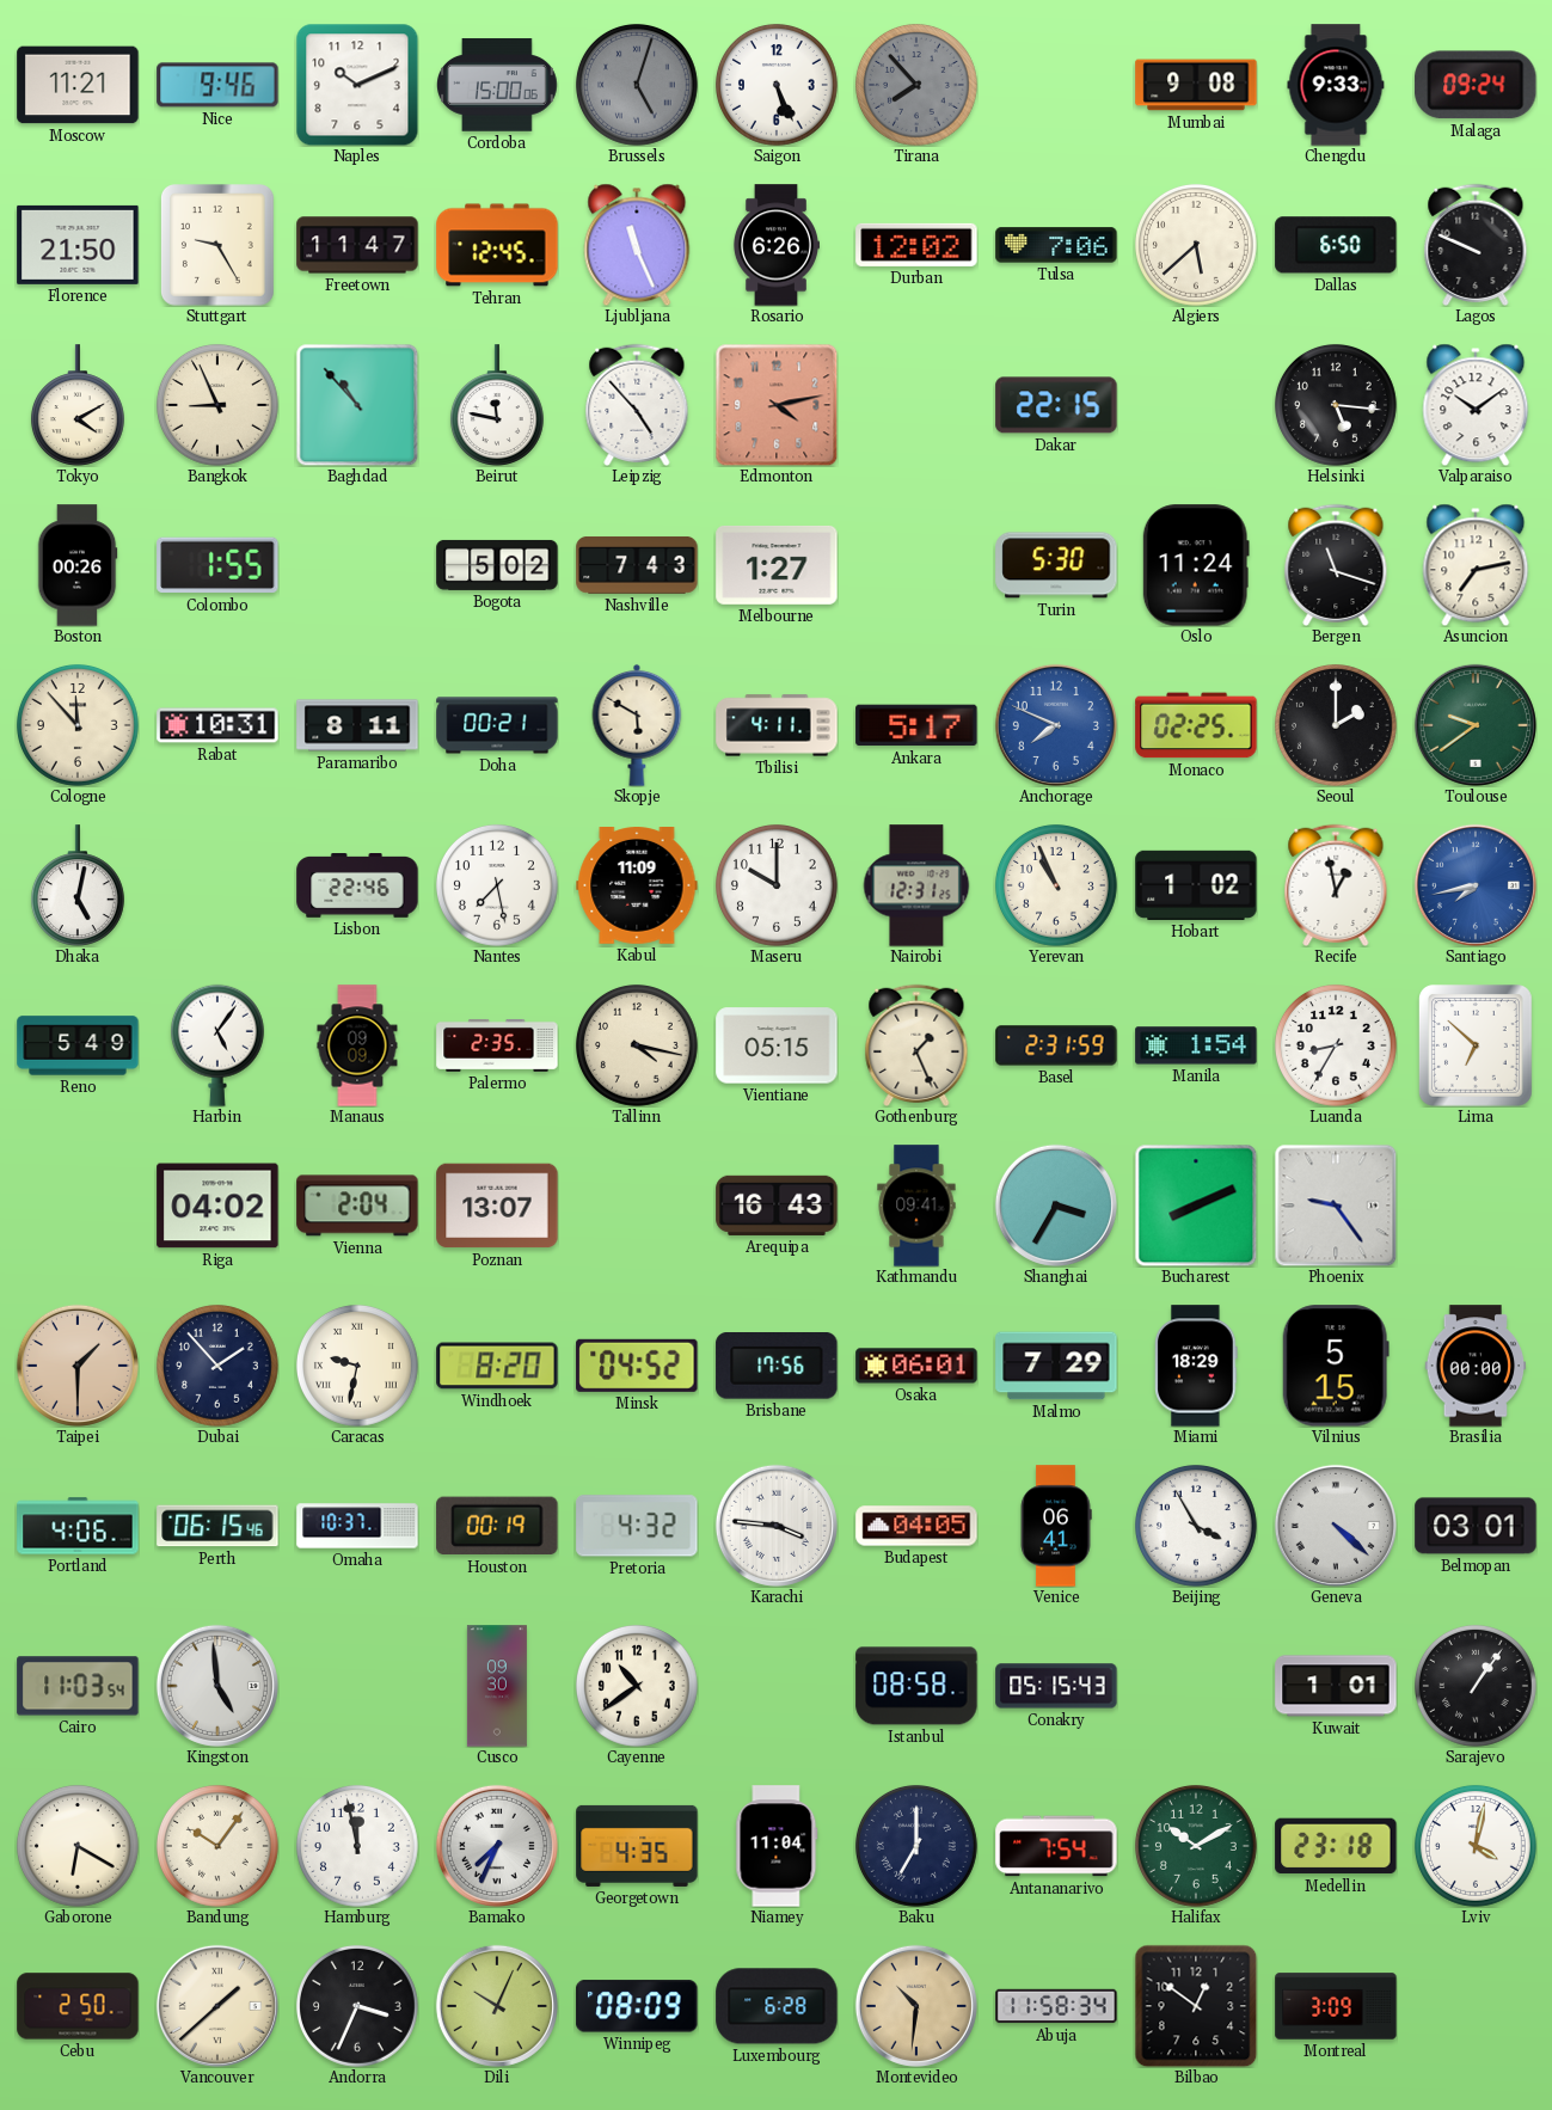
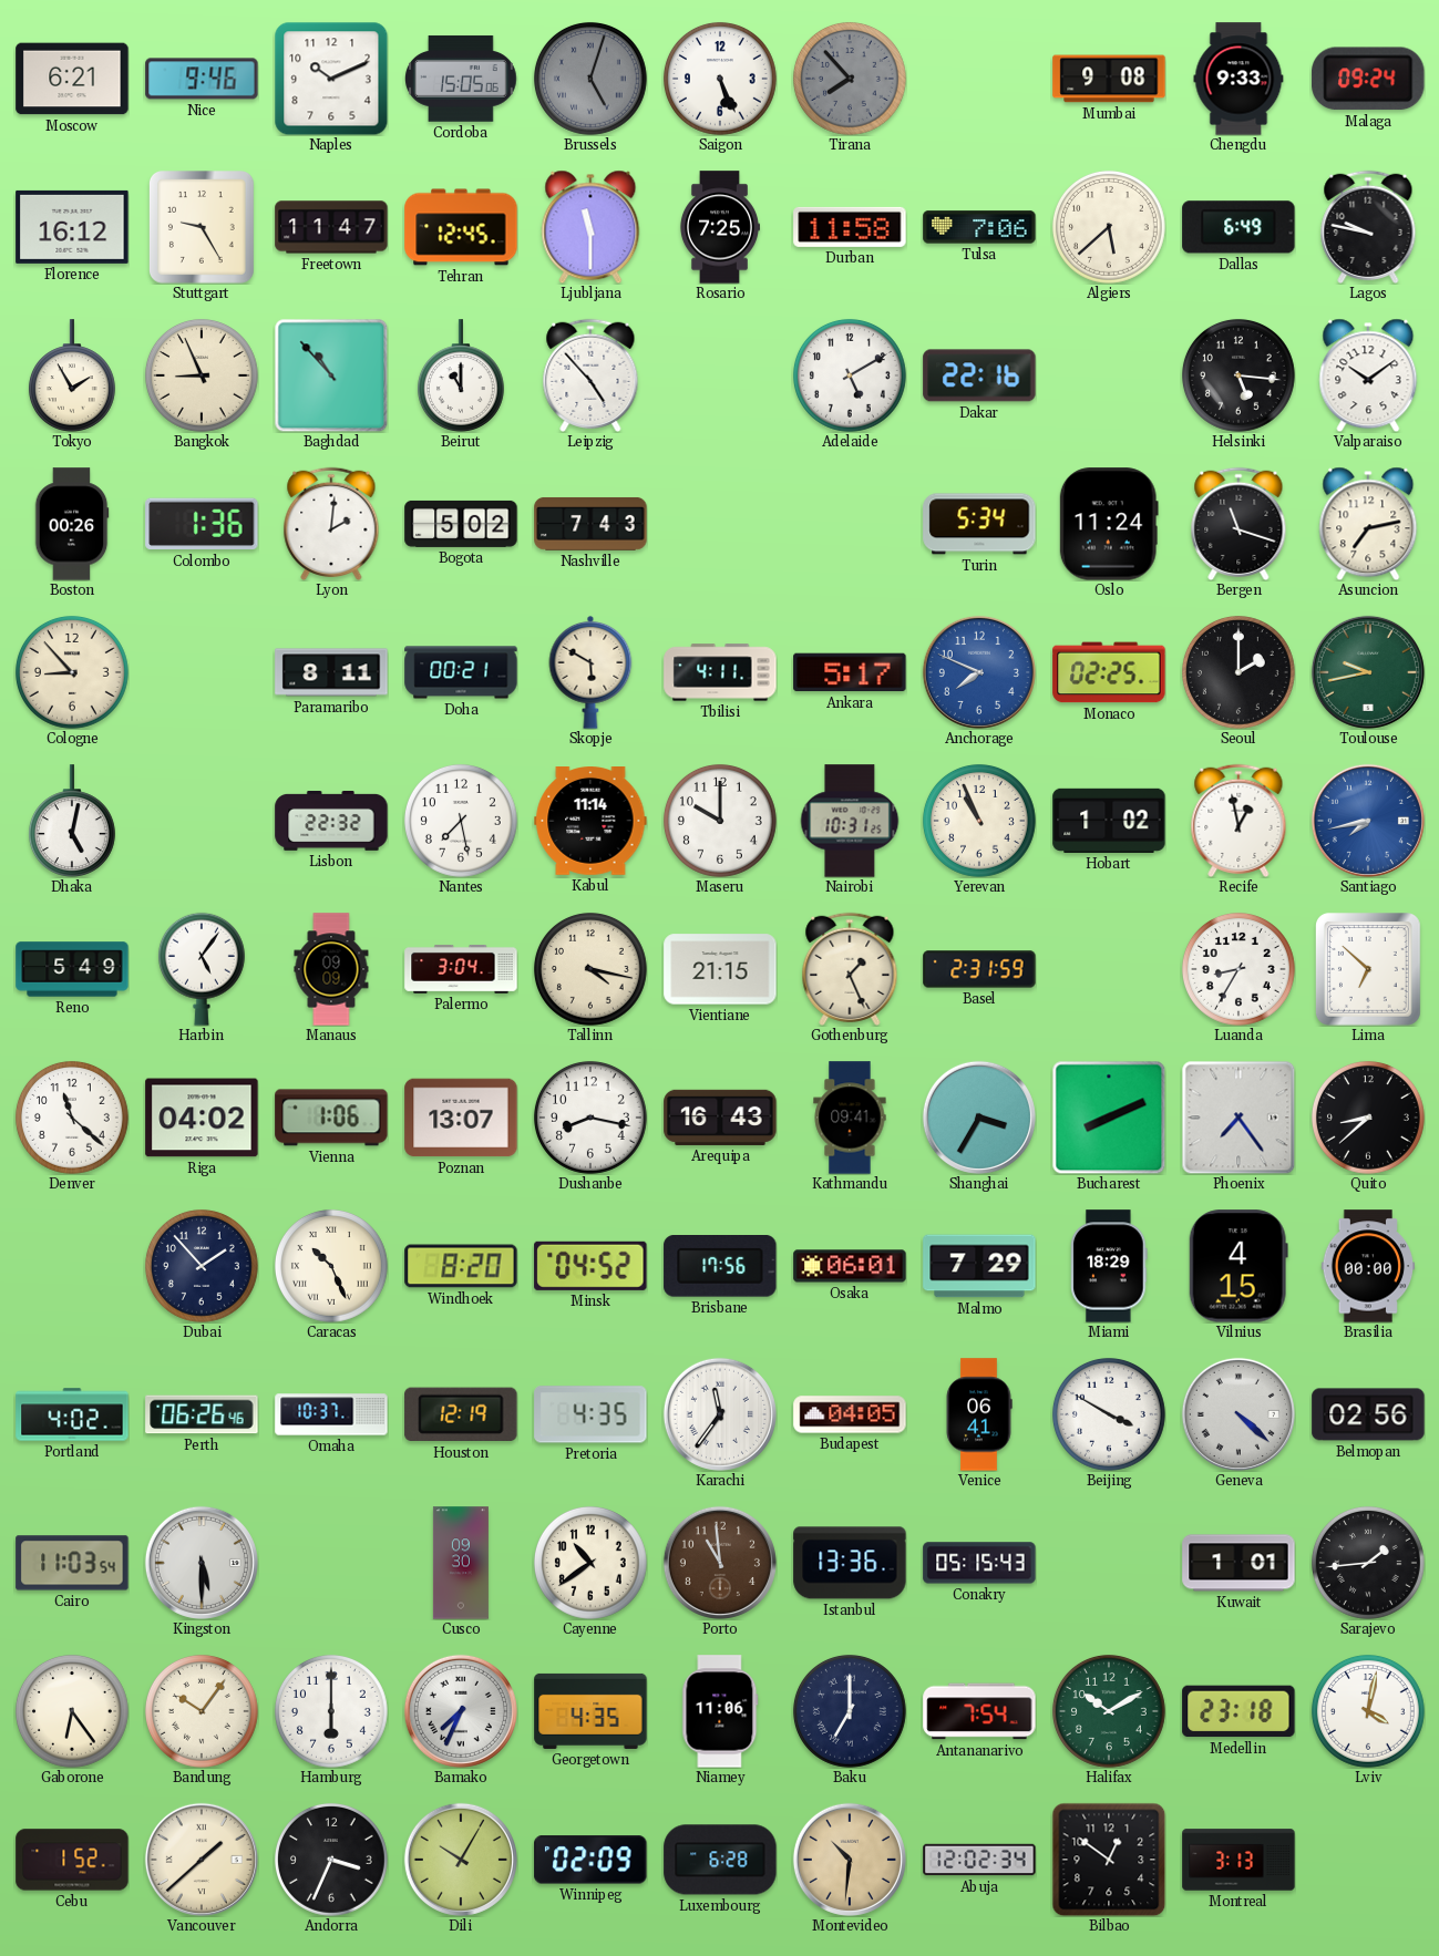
Moscow: 11:21 -> 6:21 (72, 79)
Cordoba: 15:00 -> 15:05 (462, 79)
Florence: 21:50 -> 16:12 (72, 227)
Ljubljana: 11:26 -> 11:30 (590, 227)
Rosario: 6:26 -> 7:25 (719, 227)
Durban: 12:02 -> 11:58 (850, 227)
Dallas: 6:50 -> 6:49 (1238, 227)
Lagos: 9:49 -> 9:47 (1368, 227)
Tokyo: 4:10 -> 1:55 (72, 375)
Beirut: 11:47 -> 11:00 (461, 375)
Edmonton: 4:13 -> none (777, 405)
Adelaide: none -> 5:10 (850, 375)
Dakar: 22:15 -> 22:16 (979, 375)
Colombo: 1:55 -> 1:36 (202, 524)
Lyon: none -> 2:01 (331, 524)
Melbourne: 1:27 -> none (777, 565)
Turin: 5:30 -> 5:34 (979, 524)
Cologne: 11:53 -> 8:53 (72, 672)
Rabat: 10:31 -> none (217, 725)
Toulouse: 9:39 -> 9:43 (1368, 672)
Lisbon: 22:46 -> 22:32 (331, 822)
Kabul: 11:09 -> 11:14 (590, 822)
Nairobi: 12:31 -> 10:31 (850, 821)
Palermo: 2:35 -> 3:04 (461, 969)
Vientiane: 05:15 -> 21:15 (720, 969)
Manila: 1:54 -> none (1196, 1045)
Denver: none -> 11:22 (72, 1118)
Vienna: 2:04 -> 1:06 (331, 1118)
Dushanbe: none -> 8:17 (590, 1118)
Phoenix: 9:24 -> 7:24 (1238, 1118)
Quito: none -> 8:38 (1368, 1118)
Taipei: 1:30 -> none (78, 1366)
Caracas: 9:32 -> 10:26 (331, 1266)
Vilnius: 5:15 -> 4:15 (1238, 1266)
Portland: 4:06 -> 4:02 (72, 1414)
Perth: 06:15 -> 06:26 (202, 1414)
Houston: 00:19 -> 12:19 (461, 1414)
Pretoria: 4:32 -> 4:35 (590, 1414)
Karachi: 3:46 -> 11:36 (720, 1414)
Beijing: 3:55 -> 3:50 (1109, 1414)
Belmopan: 03:01 -> 02:56 (1368, 1414)
Kingston: 4:59 -> 5:30 (202, 1563)
Porto: none -> 10:59 (720, 1563)
Istanbul: 08:58 -> 13:36 (850, 1563)
Sarajevo: 1:06 -> 1:44 (1368, 1563)
Gaborone: 6:20 -> 6:24 (72, 1711)
Hamburg: 11:58 -> 6:00 (331, 1711)
Niamey: 11:04 -> 11:06 (720, 1711)
Cebu: 2:50 -> 1:52 (72, 1860)
Dili: 10:04 -> 10:05 (461, 1860)
Winnipeg: 08:09 -> 02:09 (590, 1860)
Abuja: 11:58 -> 12:02 (979, 1860)
Montreal: 3:09 -> 3:13 (1238, 1860)
